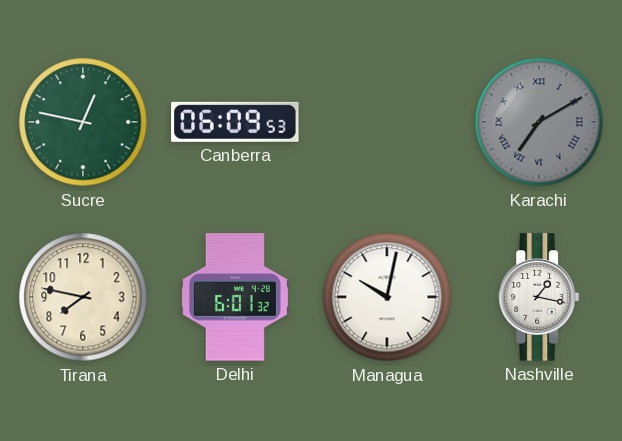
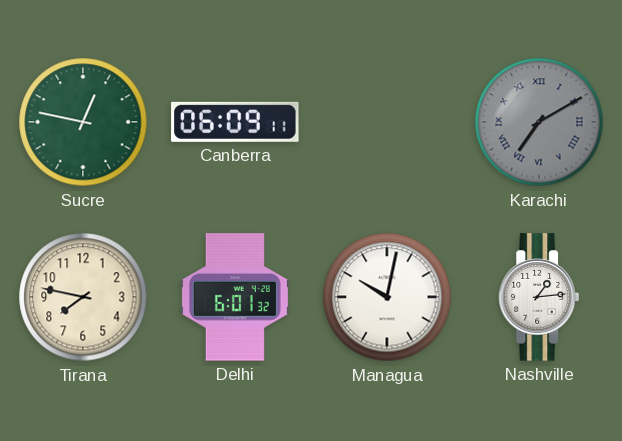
Canberra: 06:09:53 -> 06:09:11 (235, 122)
Nashville: 1:17 -> 1:14 (539, 297)
